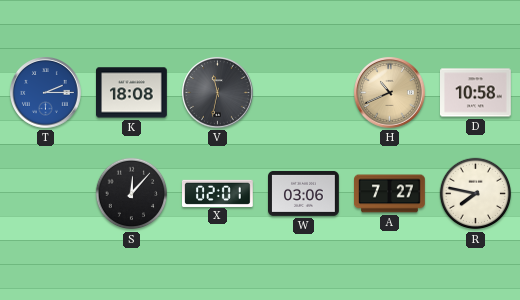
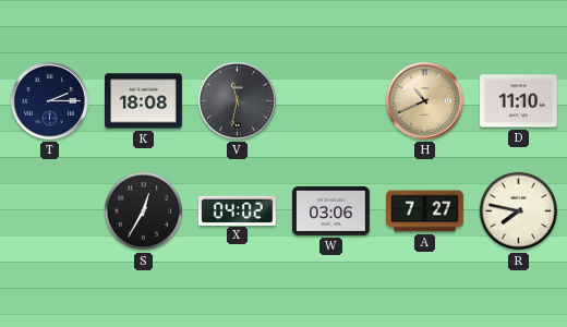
T dial: blue -> navy (50, 101)
D: 10:58 -> 11:10 (519, 101)
S: 12:07 -> 12:35 (144, 211)
X: 02:01 -> 04:02 (238, 210)
